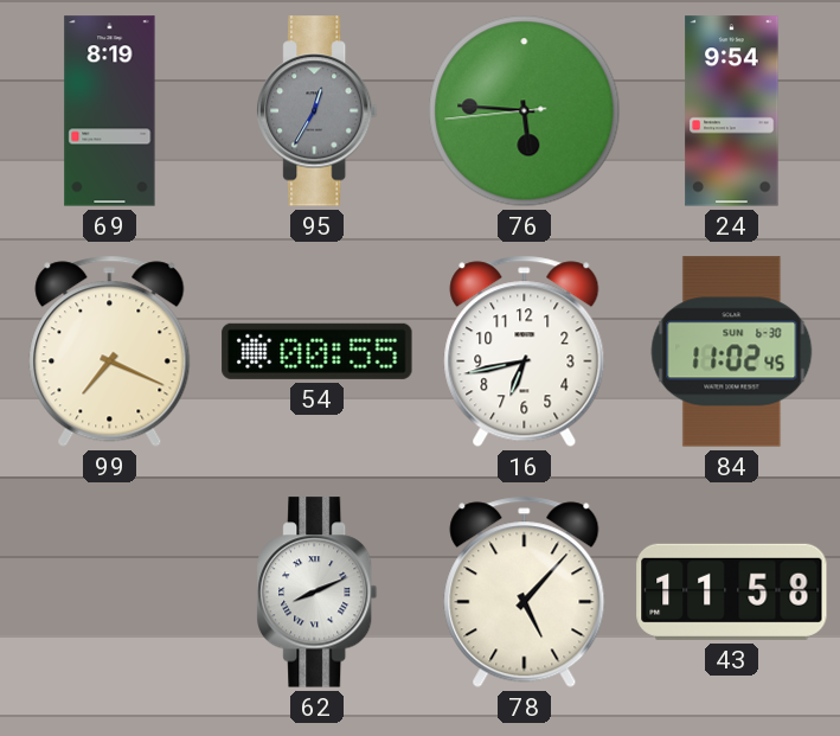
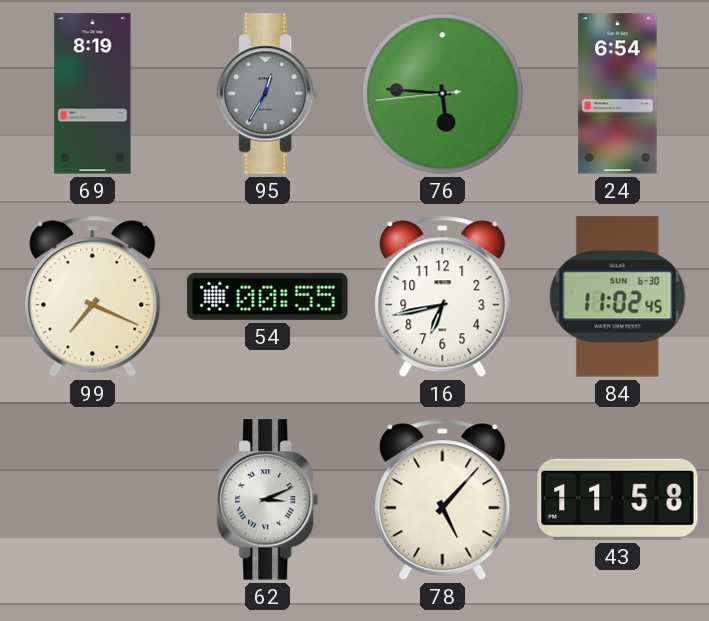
24: 9:54 -> 6:54 (618, 94)
62: 8:11 -> 3:11 (268, 500)
